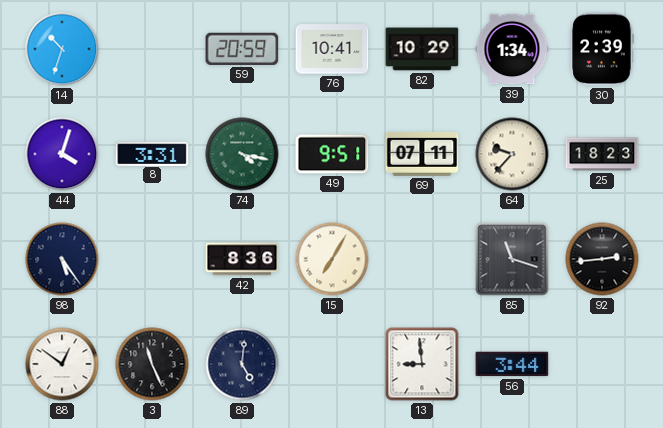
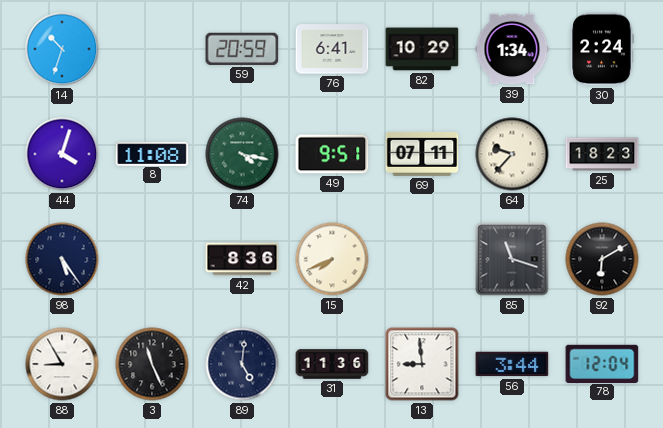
76: 10:41 -> 6:41 (332, 49)
30: 2:39 -> 2:24 (602, 49)
8: 3:31 -> 11:08 (152, 153)
15: 7:05 -> 7:41 (332, 259)
92: 2:44 -> 6:10 (602, 259)
88: 12:51 -> 8:55 (62, 364)
31: none -> 11:36 (332, 364)
78: none -> 12:04 (602, 363)
